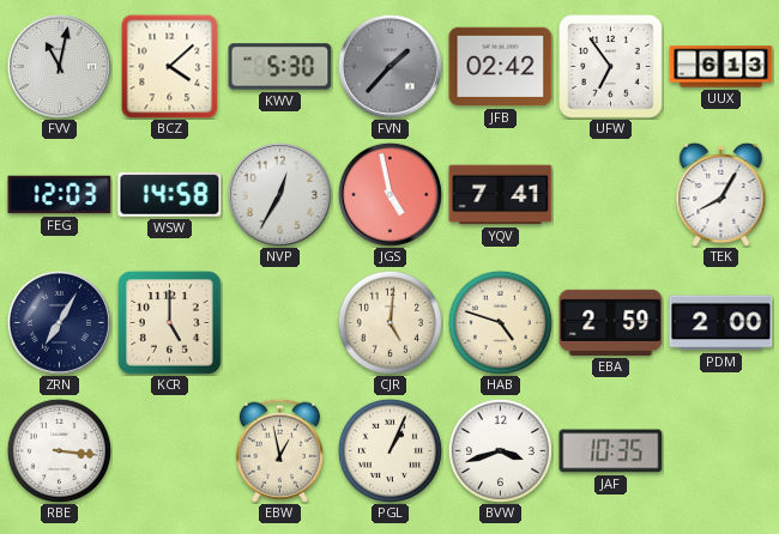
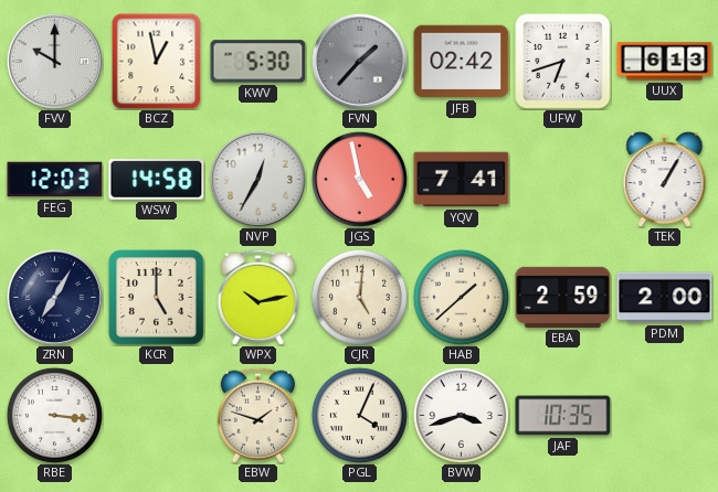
FVV: 11:02 -> 10:00 (54, 61)
BCZ: 4:08 -> 12:58 (157, 61)
UFW: 6:54 -> 6:42 (563, 62)
TEK: 8:05 -> 1:05 (665, 179)
WPX: none -> 10:13 (257, 297)
HAB: 4:48 -> 1:38 (461, 297)
EBW: 12:58 -> 1:48 (257, 415)
PGL: 1:04 -> 4:04 (359, 415)
